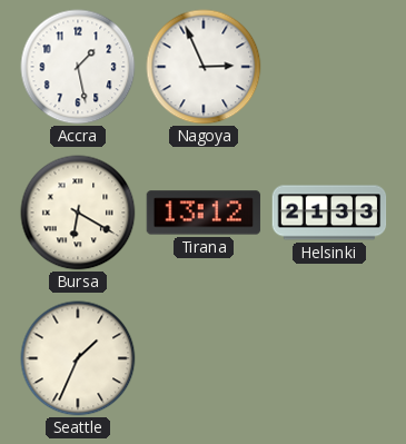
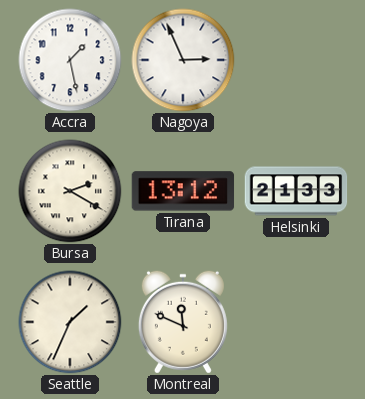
Bursa: 6:20 -> 2:20 (70, 191)
Montreal: none -> 11:49 (183, 322)
